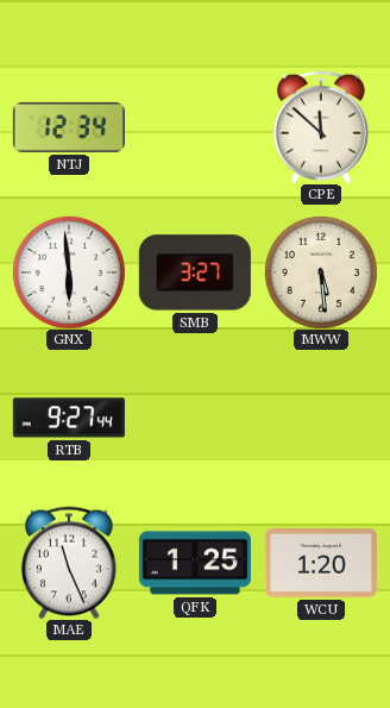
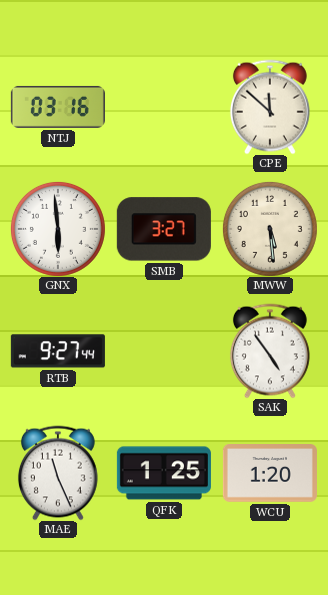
NTJ: 12:34 -> 03:16 (58, 107)
SAK: none -> 4:54 (270, 351)
